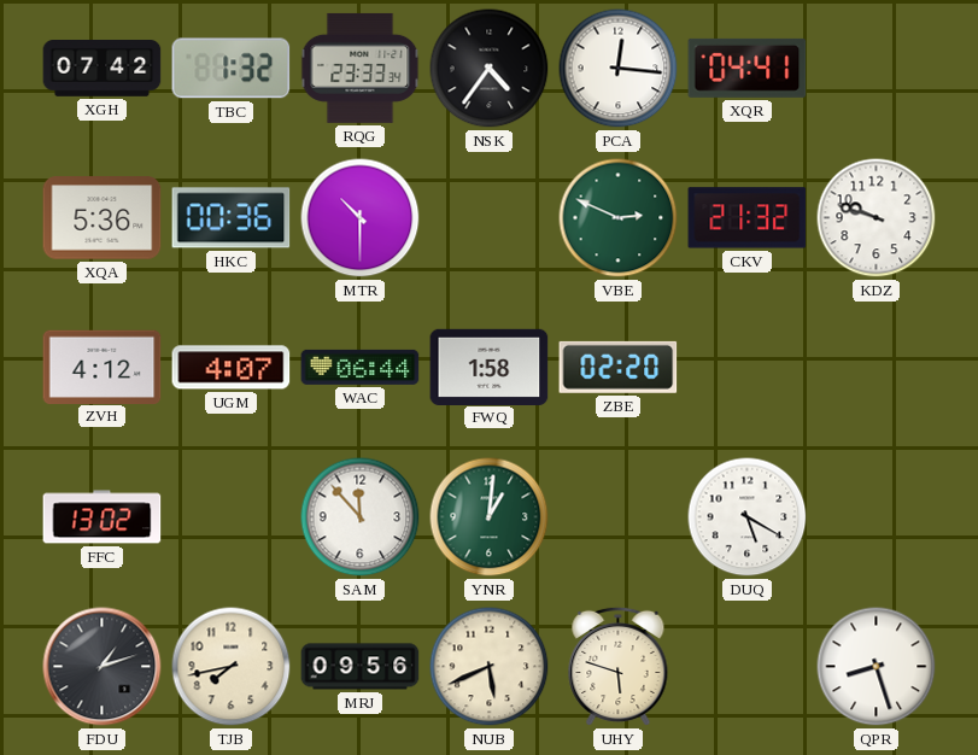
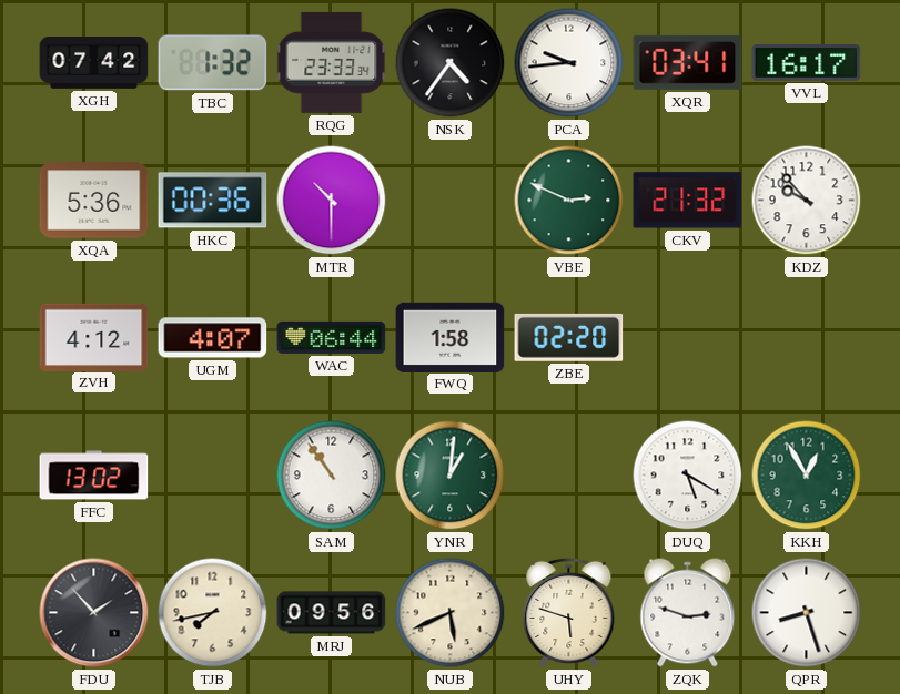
PCA: 12:16 -> 9:44 (569, 63)
XQR: 04:41 -> 03:41 (688, 62)
VVL: none -> 16:17 (807, 63)
KDZ: 9:48 -> 9:53 (807, 201)
SAM: 11:53 -> 10:54 (332, 476)
KKH: none -> 12:55 (807, 476)
FDU: 1:12 -> 1:53 (94, 613)
ZQK: none -> 2:48 (688, 613)
